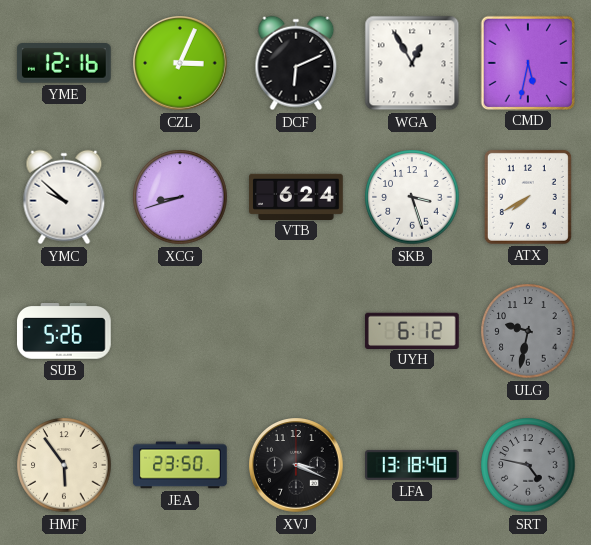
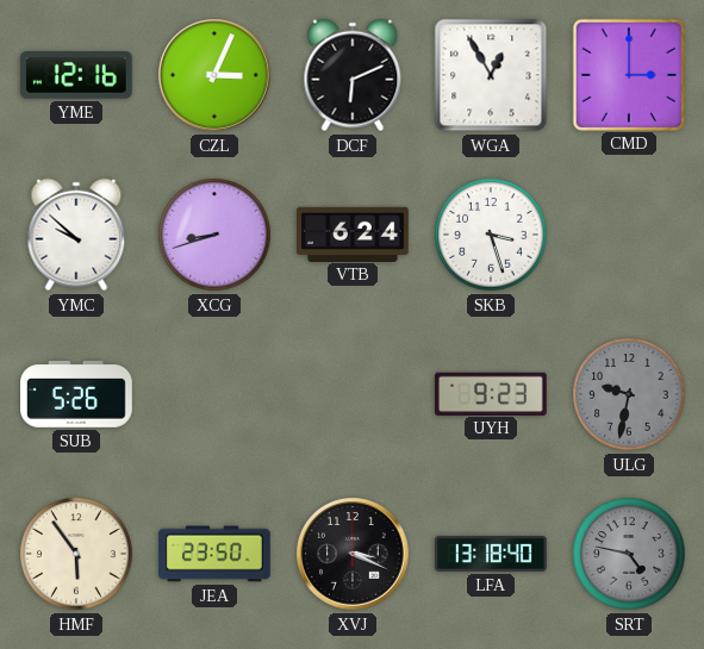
CMD: 5:32 -> 3:00 (628, 74)
ATX: 7:40 -> none (528, 197)
UYH: 6:12 -> 9:23 (492, 393)
